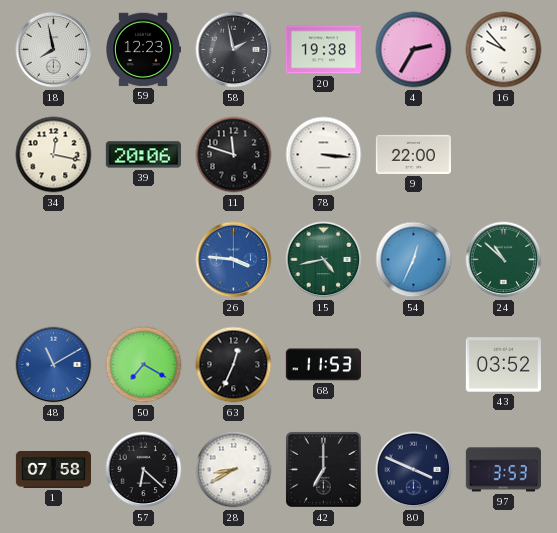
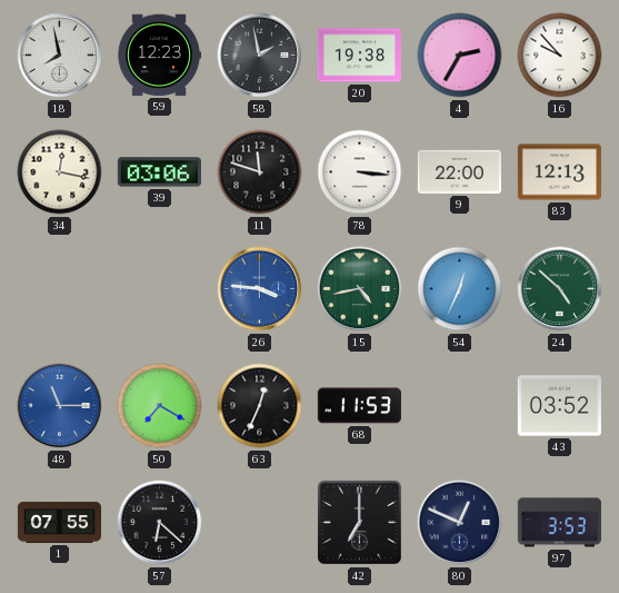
39: 20:06 -> 03:06 (159, 172)
83: none -> 12:13 (559, 172)
24: 10:52 -> 4:52 (560, 289)
48: 11:10 -> 11:15 (60, 406)
1: 07:58 -> 07:55 (59, 522)
28: 8:40 -> none (234, 470)
80: 3:49 -> 12:49 (460, 523)
